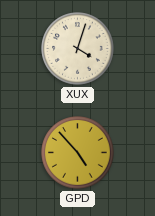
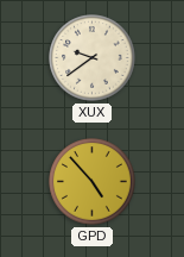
XUX: 4:03 -> 9:39 (93, 58)
